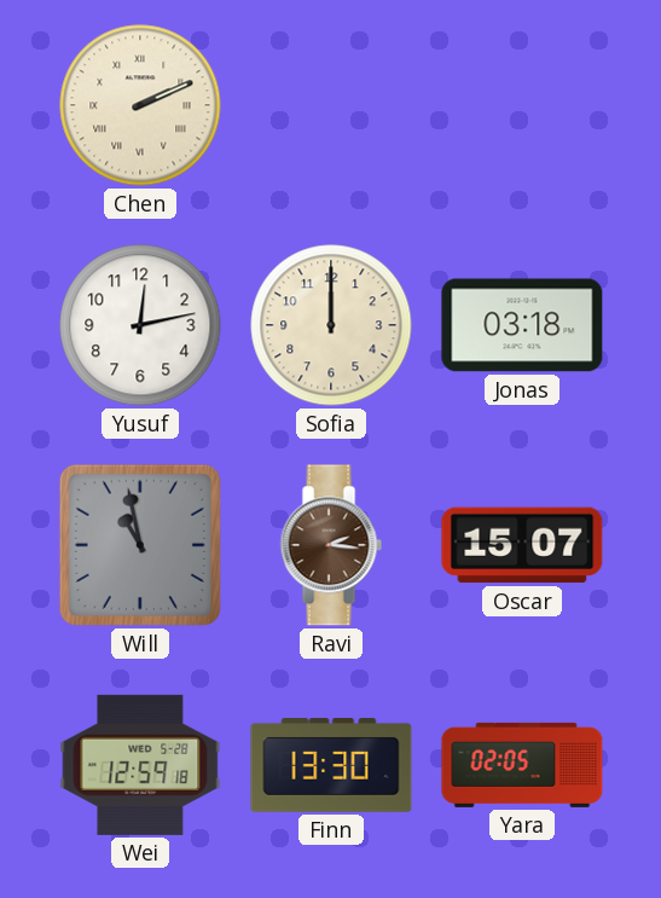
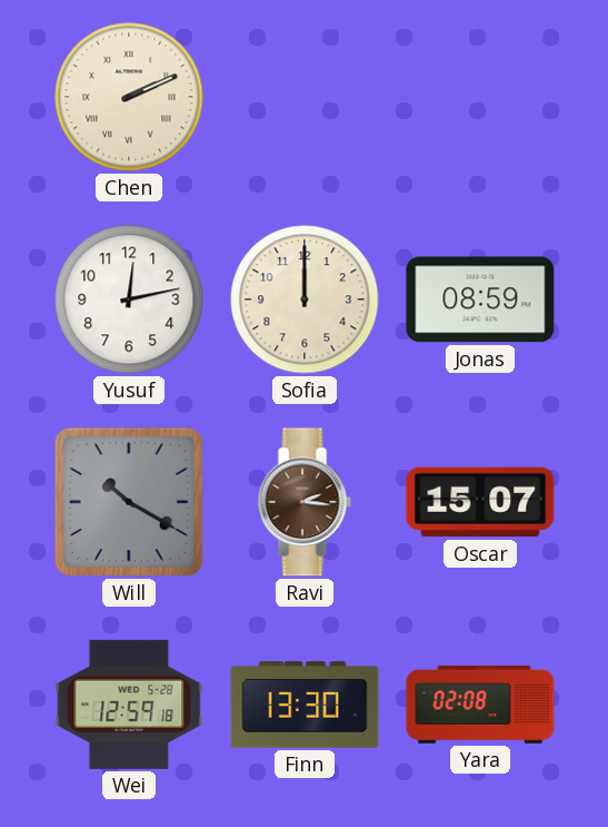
Jonas: 03:18 -> 08:59 (480, 299)
Will: 10:58 -> 10:20 (129, 502)
Yara: 02:05 -> 02:08 (480, 705)
